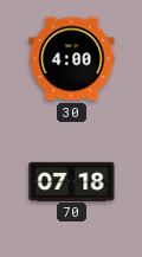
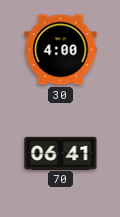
70: 07:18 -> 06:41 (61, 153)
